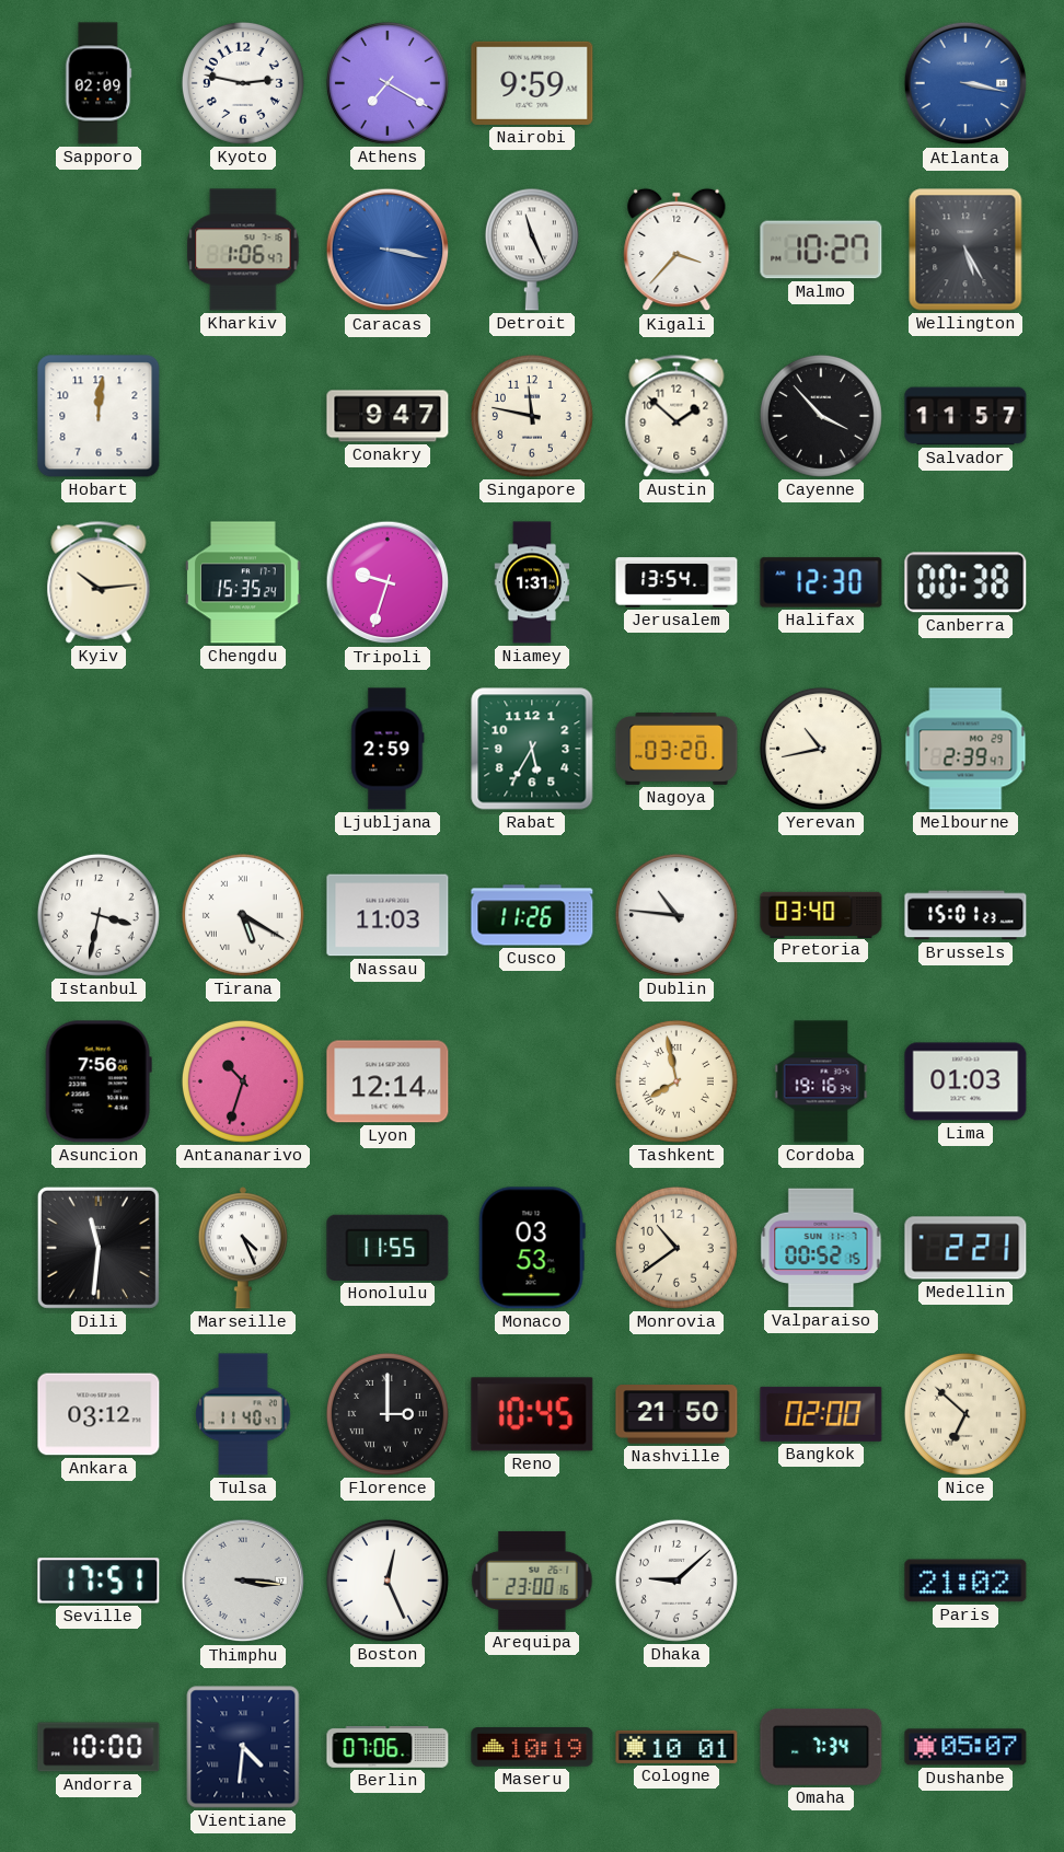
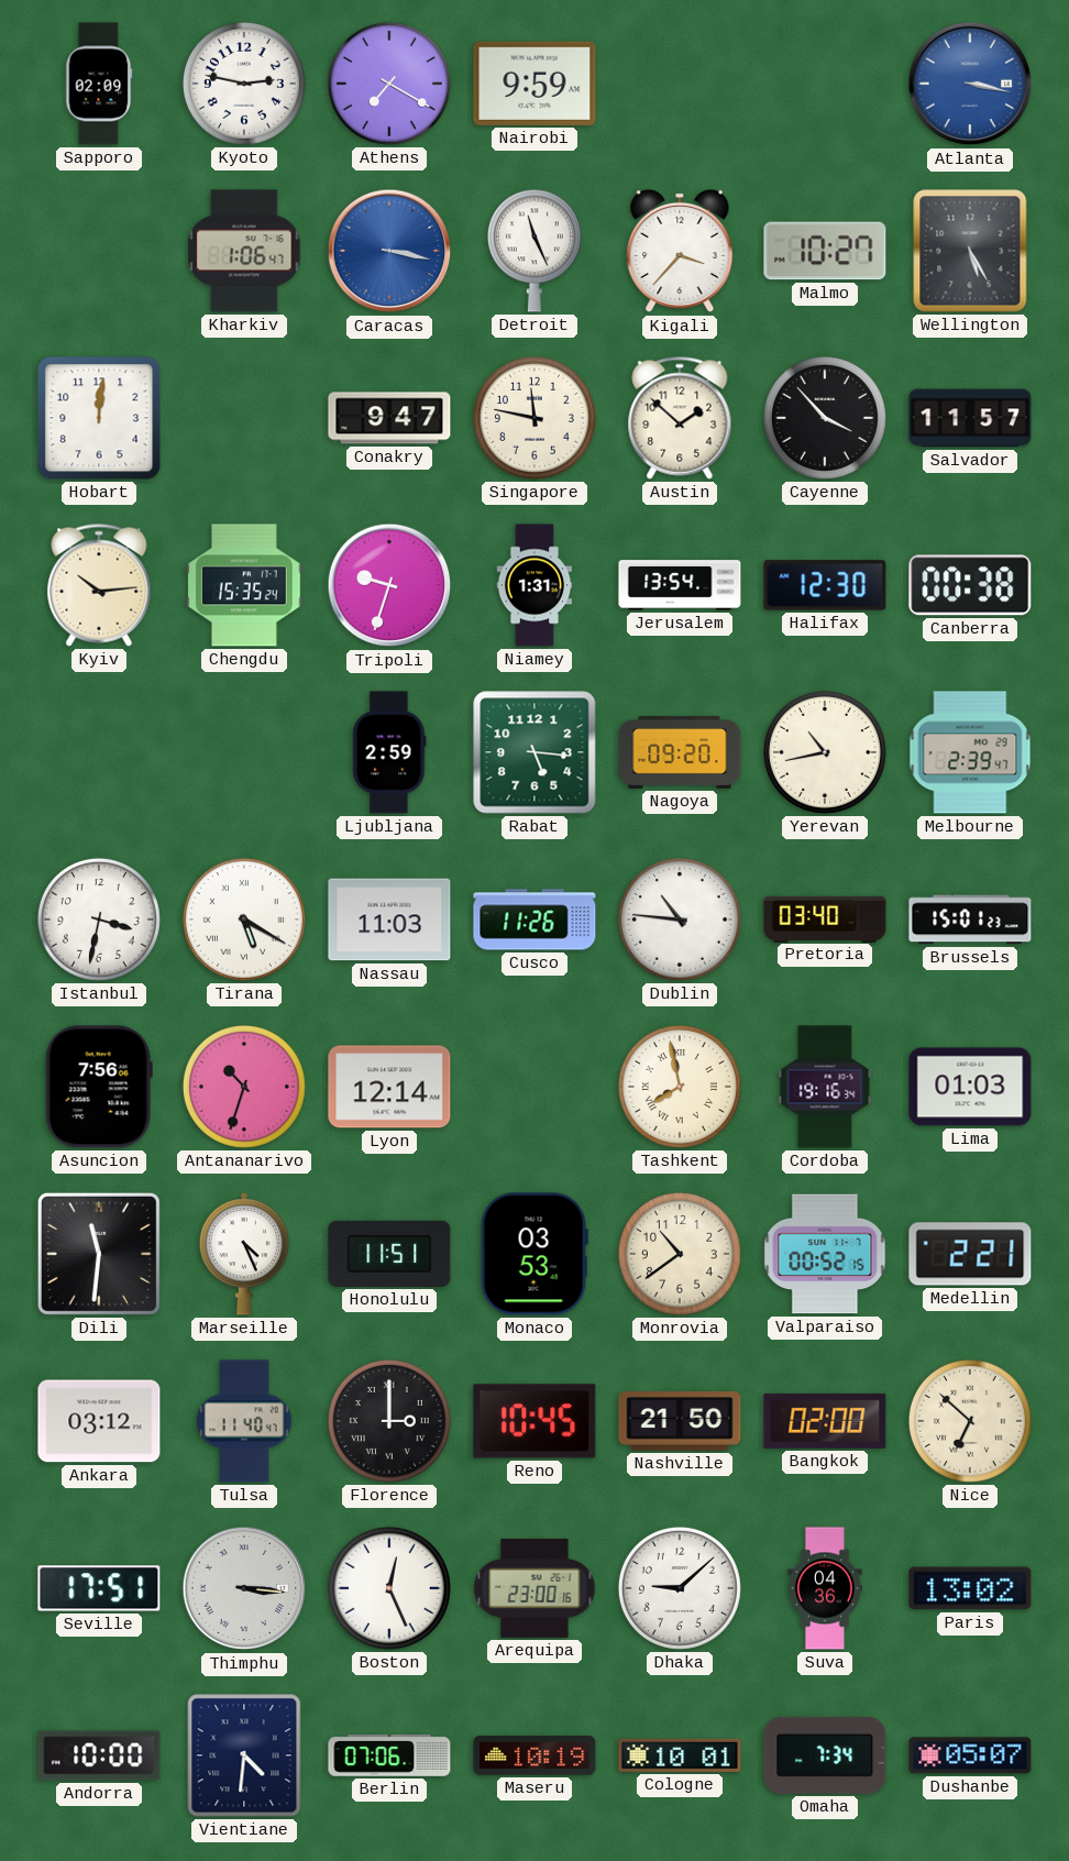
Rabat: 5:35 -> 5:16 (534, 752)
Nagoya: 03:20 -> 09:20 (680, 752)
Honolulu: 11:55 -> 11:51 (389, 1254)
Suva: none -> 04:36 (825, 1588)
Paris: 21:02 -> 13:02 (970, 1588)
